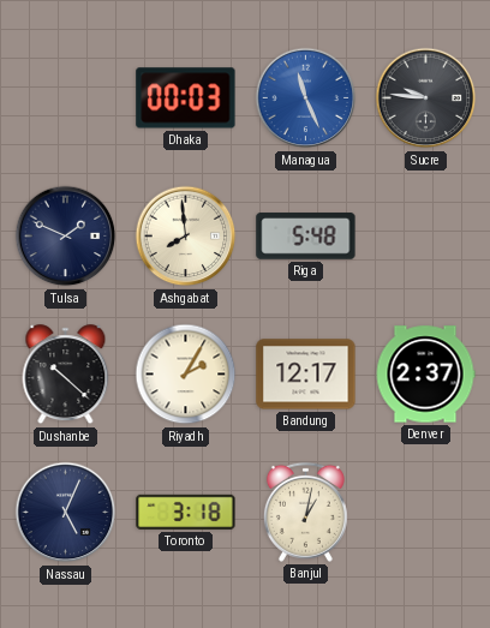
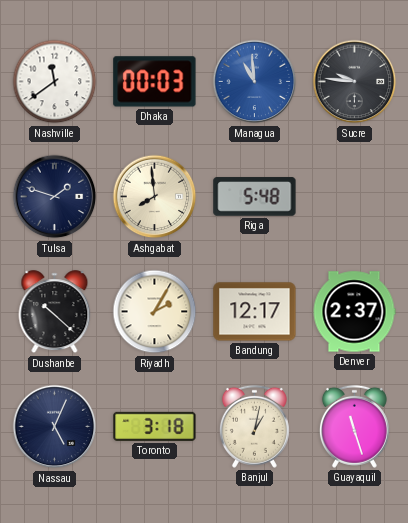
Nashville: none -> 11:39 (55, 82)
Managua: 11:26 -> 10:59 (255, 82)
Tulsa: 1:49 -> 1:48 (55, 197)
Guayaquil: none -> 11:27 (354, 426)
